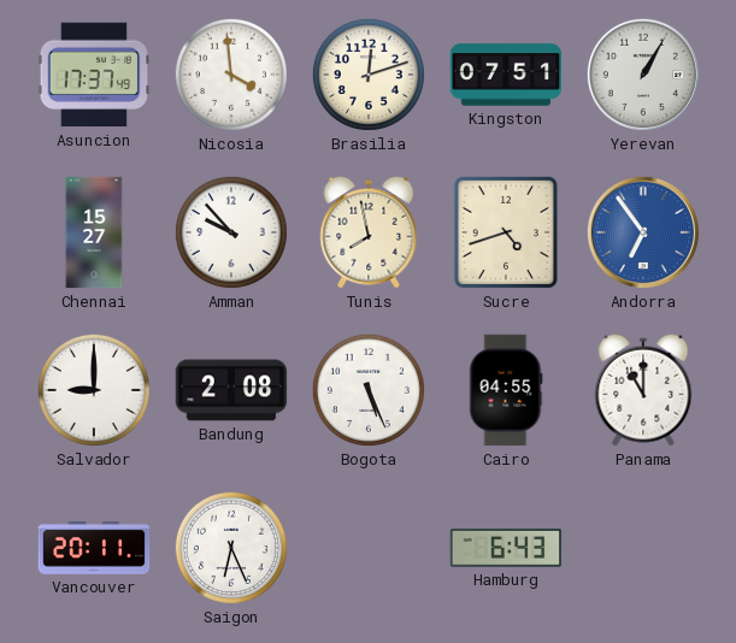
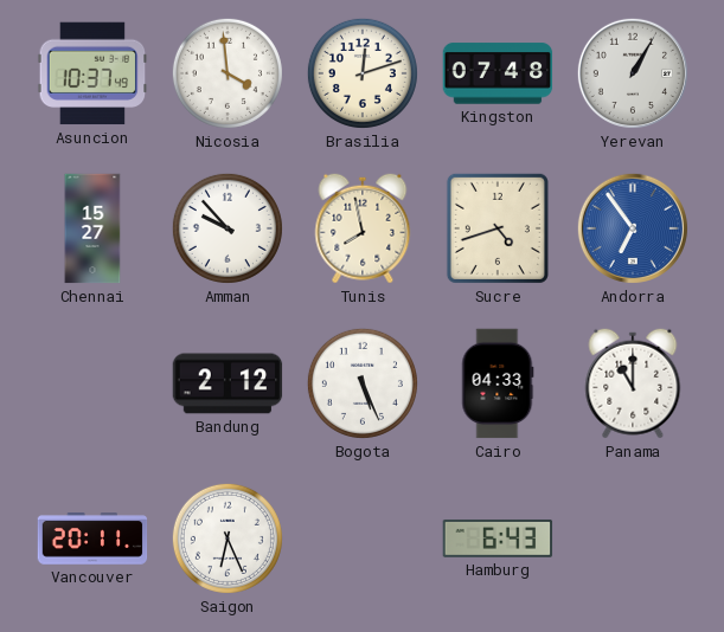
Asuncion: 17:37 -> 10:37 (92, 73)
Kingston: 07:51 -> 07:48 (498, 73)
Salvador: 9:00 -> none (94, 390)
Bandung: 2:08 -> 2:12 (228, 383)
Cairo: 04:55 -> 04:33 (498, 383)
